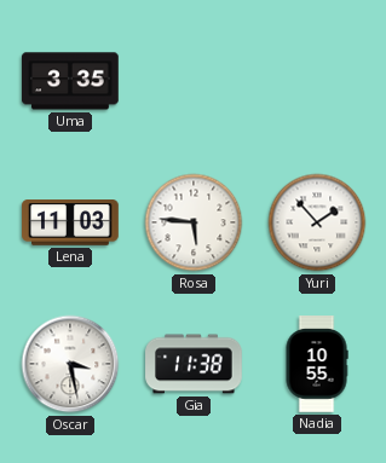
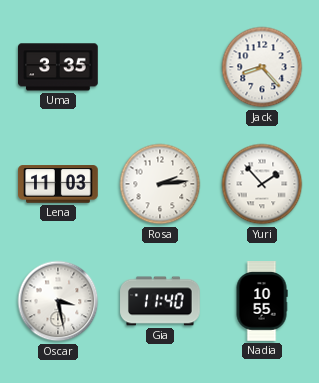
Jack: none -> 8:23 (262, 67)
Rosa: 5:46 -> 2:14 (160, 184)
Gia: 11:38 -> 11:40 (160, 301)
